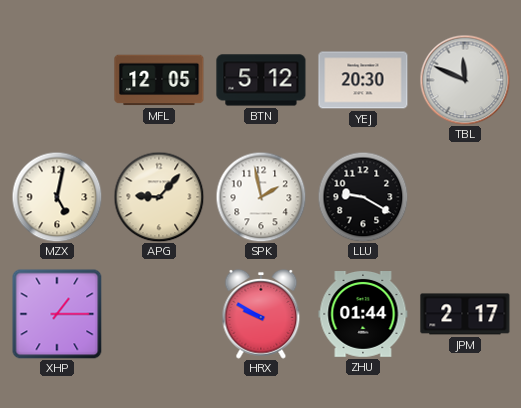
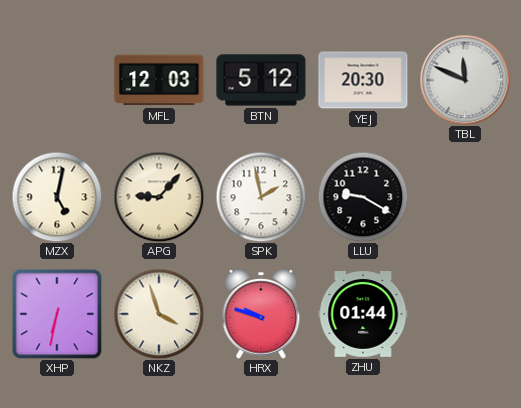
MFL: 12:05 -> 12:03 (159, 80)
XHP: 1:15 -> 6:32 (57, 314)
NKZ: none -> 3:57 (159, 314)
HRX: 9:50 -> 9:48 (261, 314)
JPM: 2:17 -> none (465, 314)
